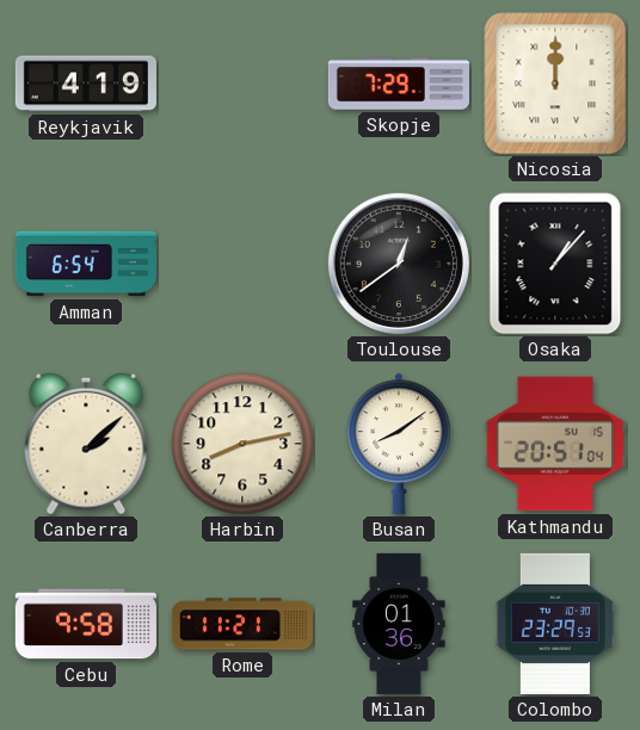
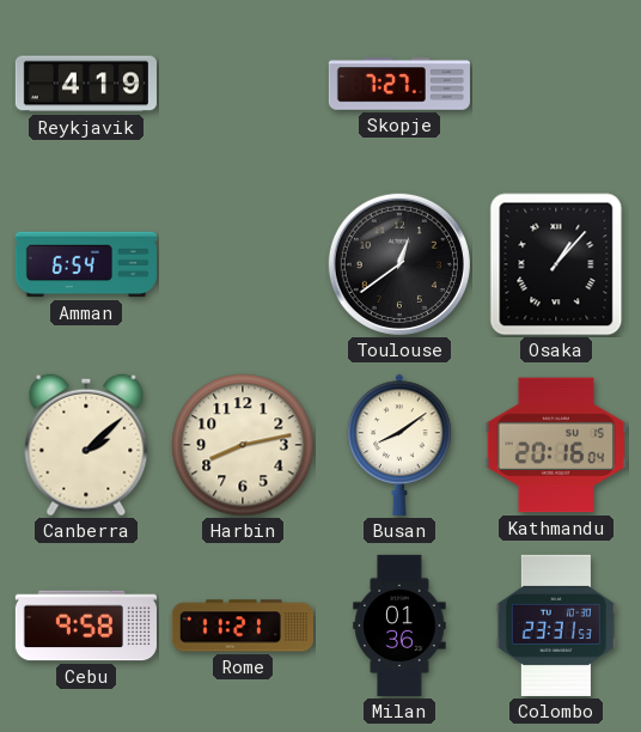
Skopje: 7:29 -> 7:27 (399, 84)
Nicosia: 12:00 -> none (555, 83)
Kathmandu: 20:51 -> 20:16 (556, 445)
Colombo: 23:29 -> 23:31 (556, 626)
